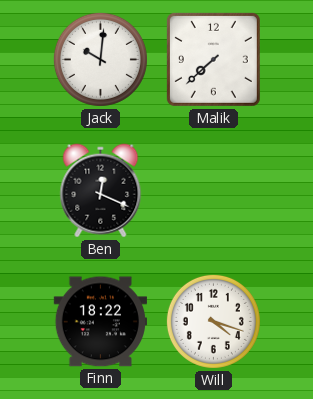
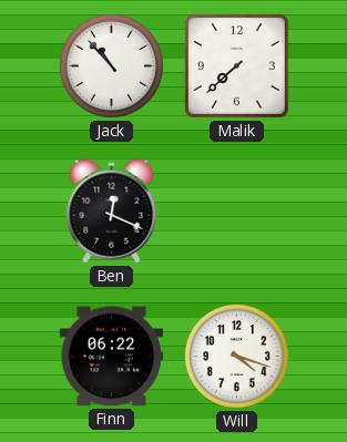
Jack: 10:01 -> 10:53 (111, 65)
Finn: 18:22 -> 06:22 (111, 357)
